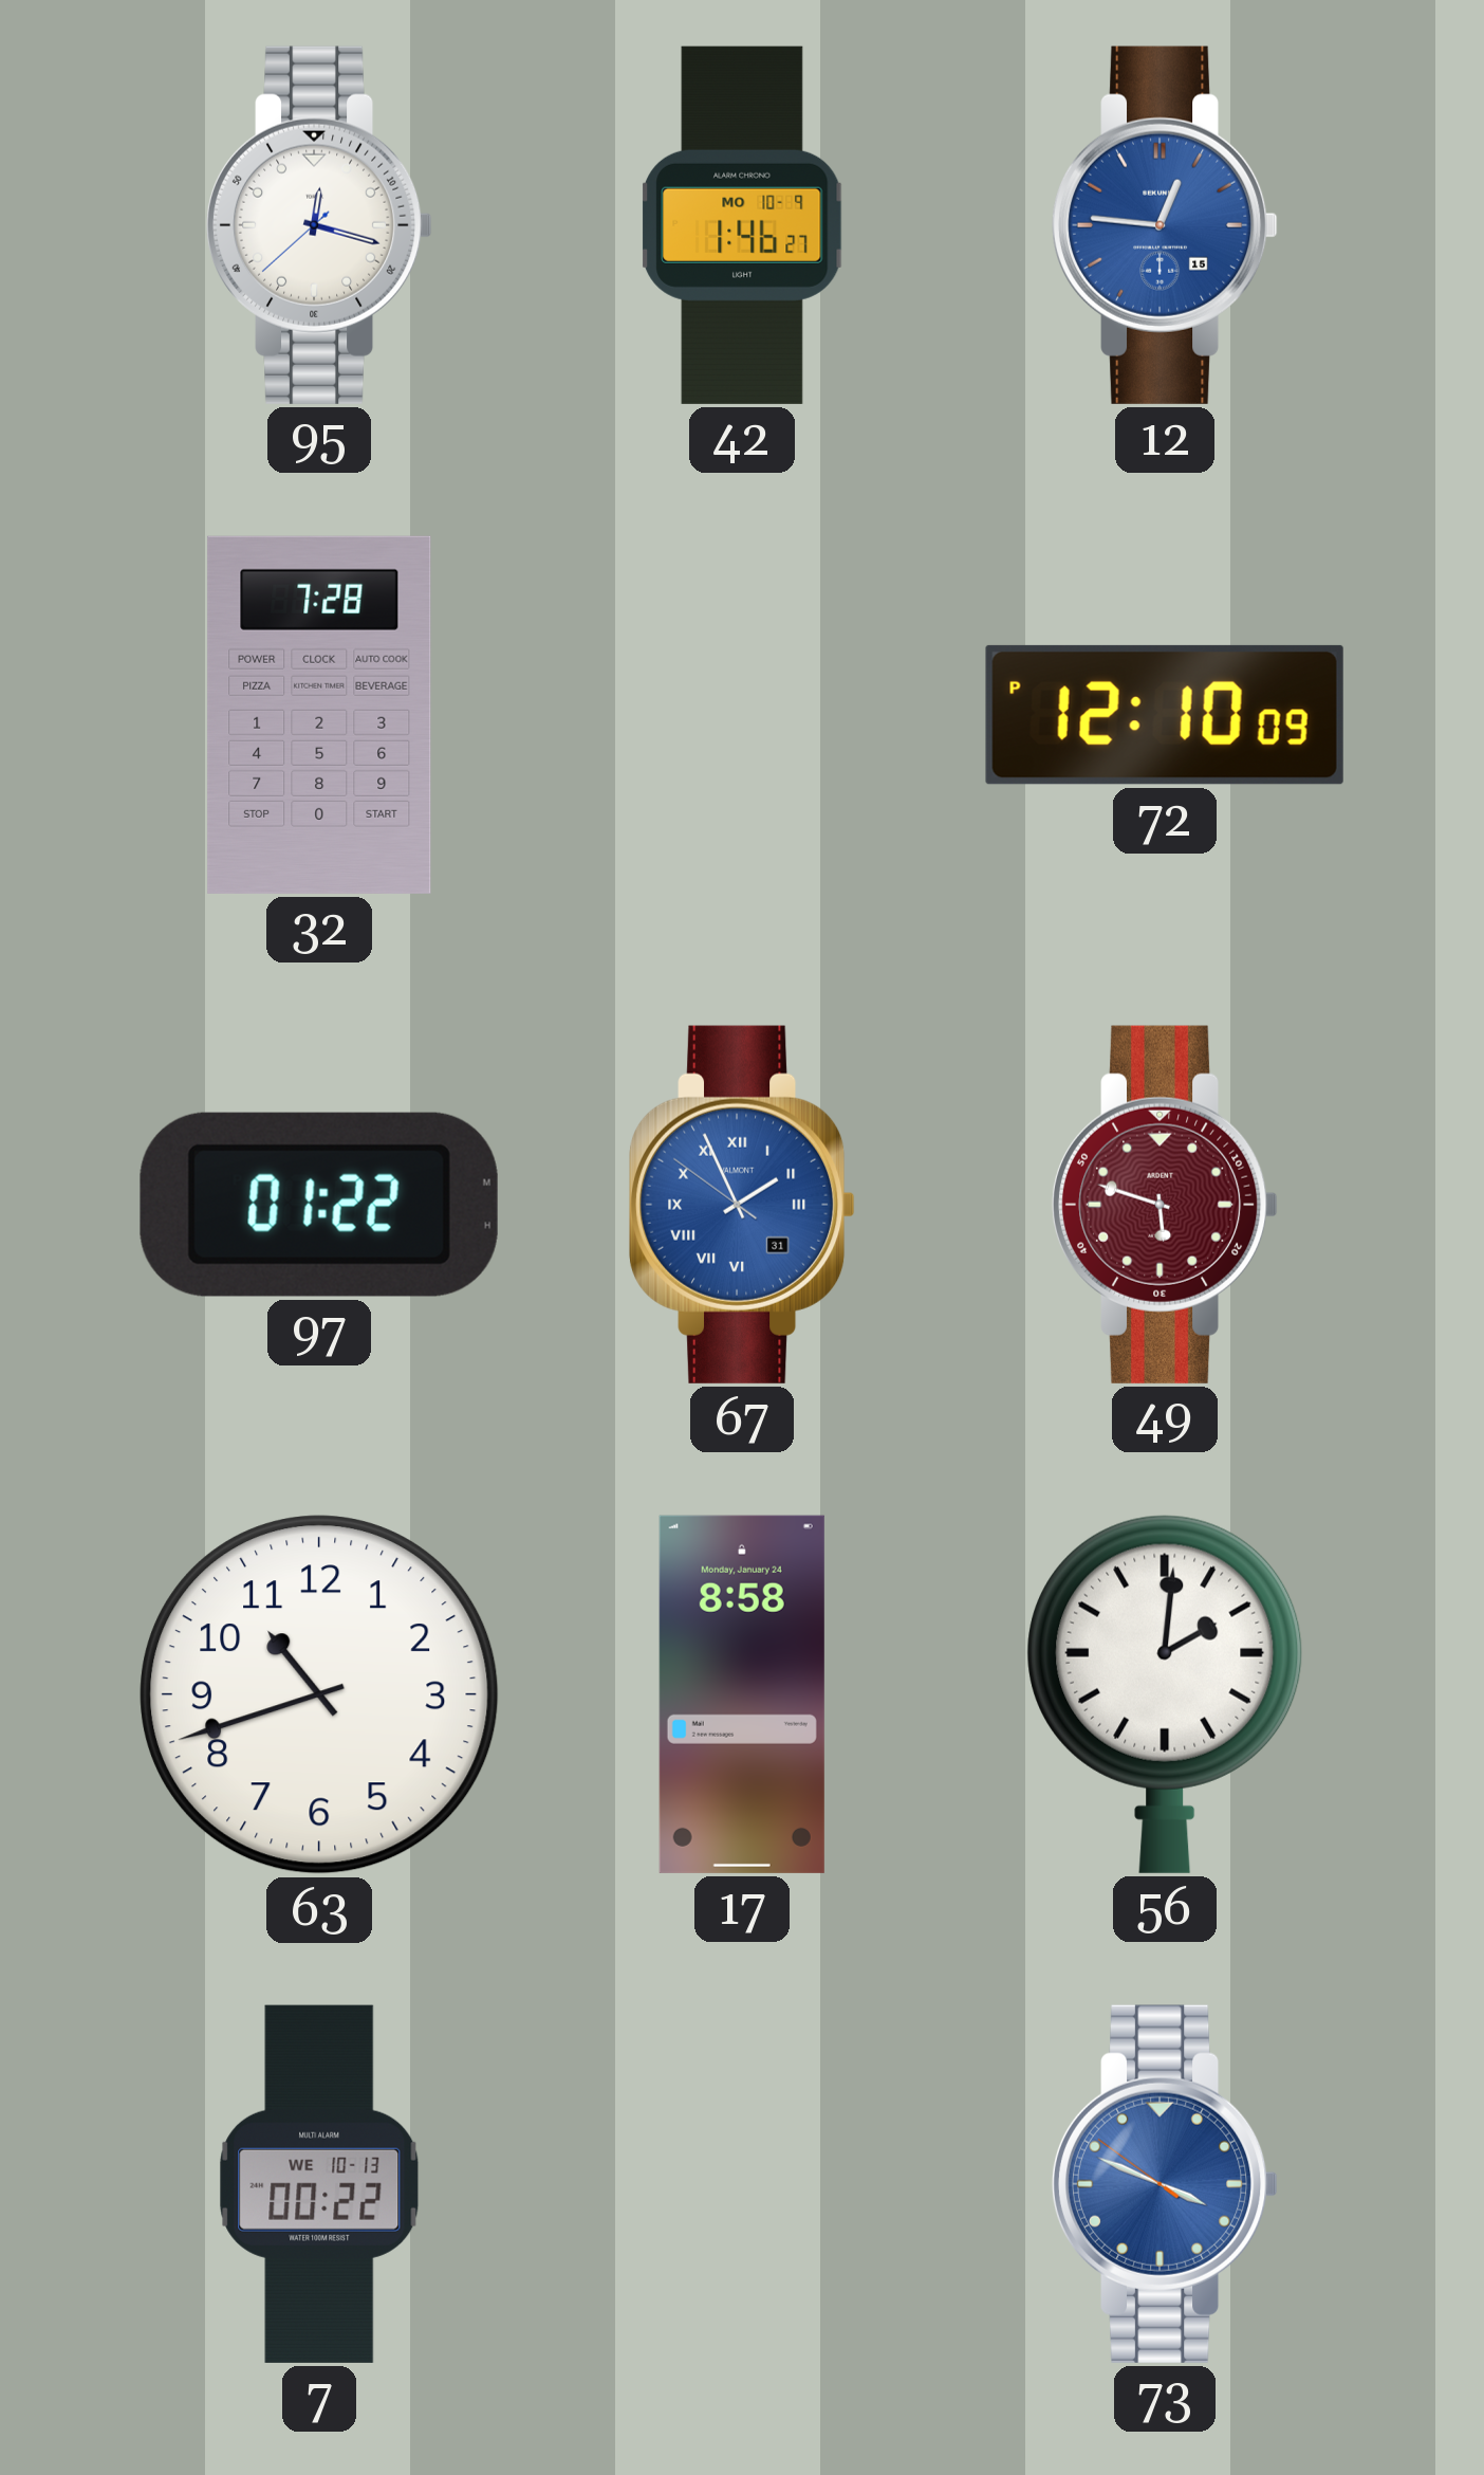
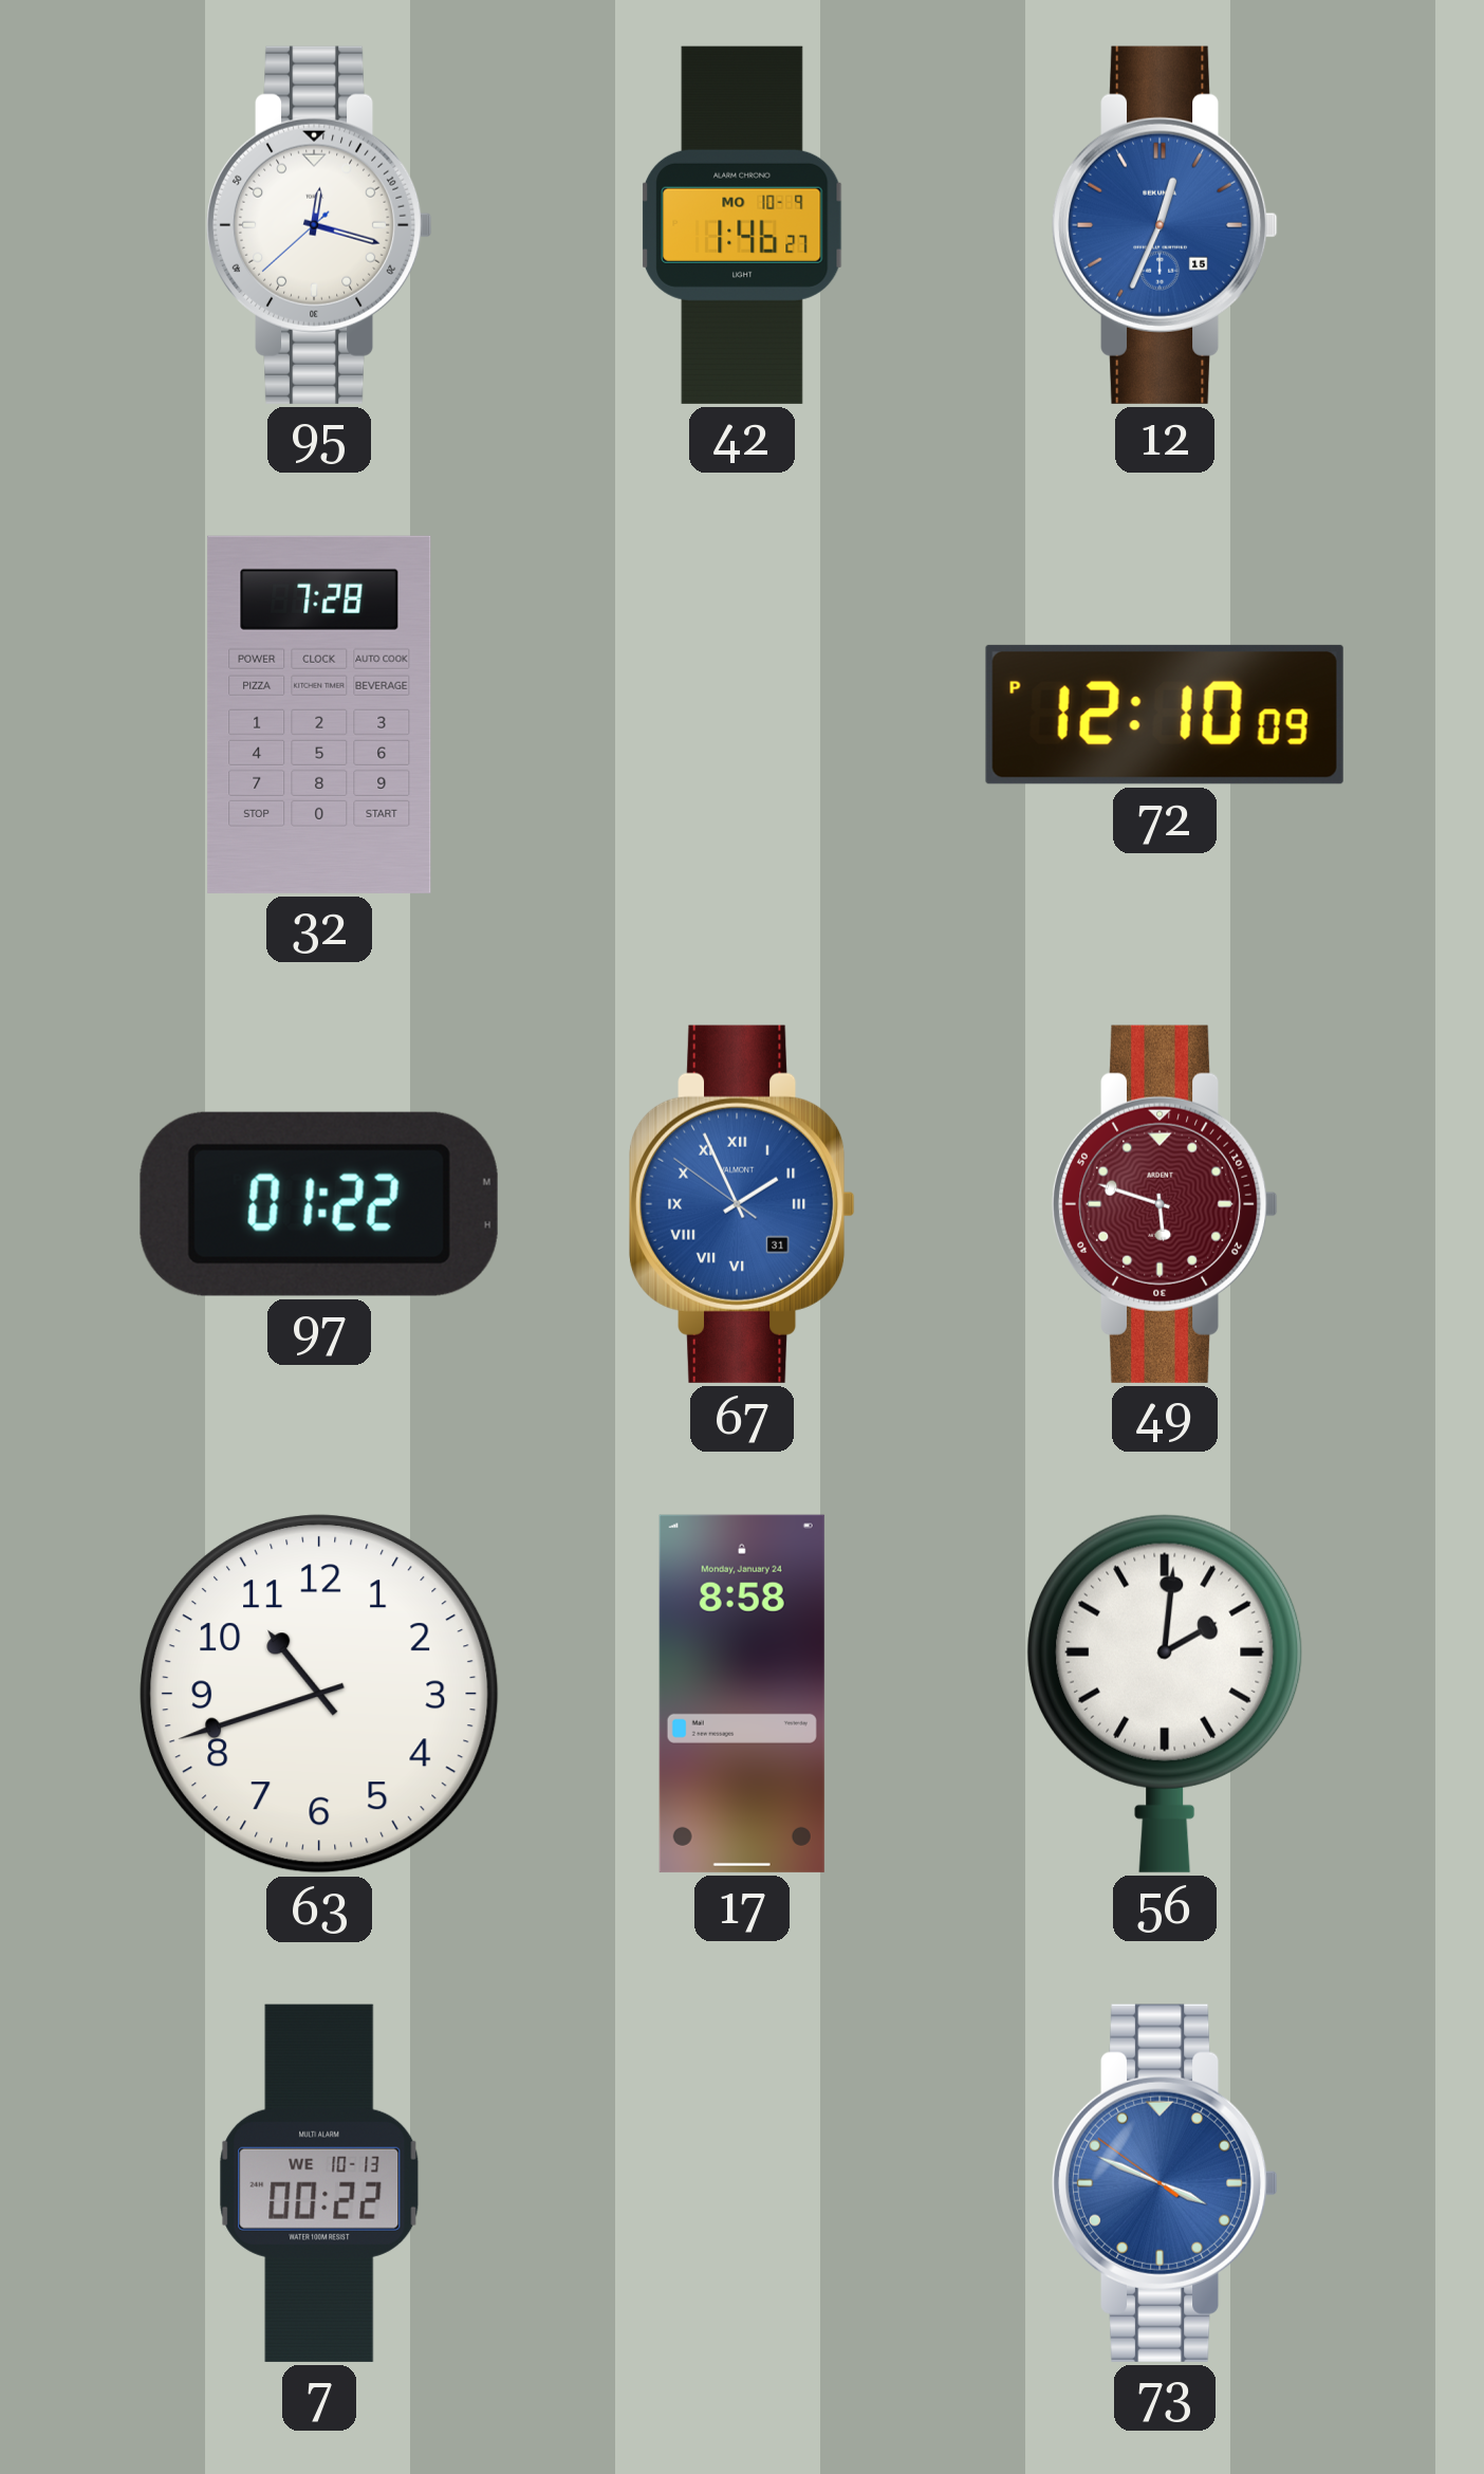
12: 12:46 -> 12:34 (1165, 225)
